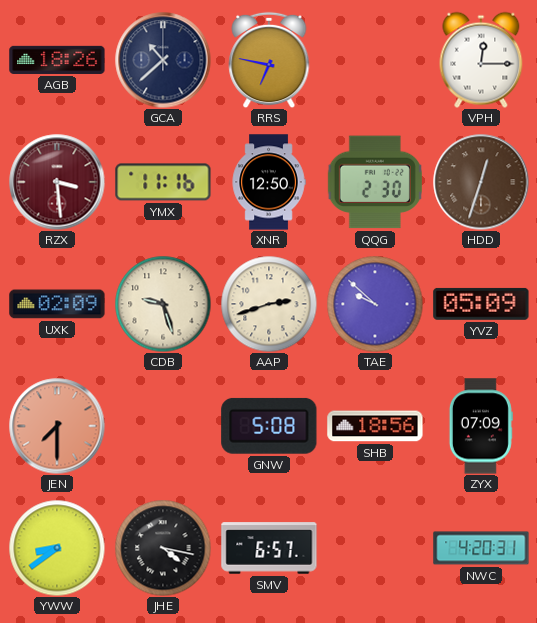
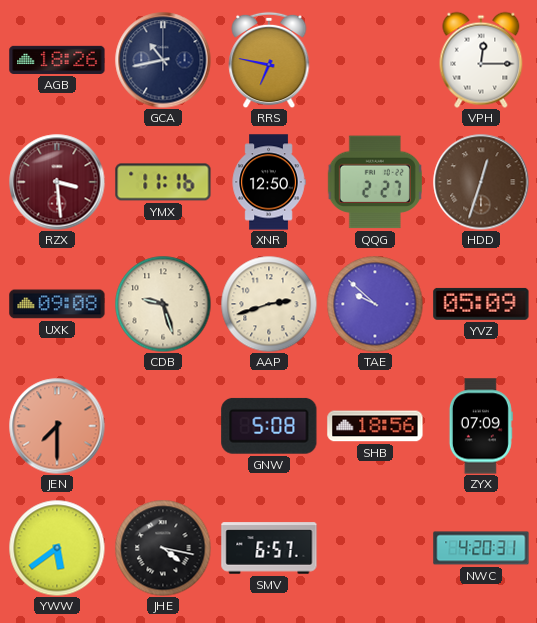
GCA: 10:38 -> 10:43 (163, 60)
QQG: 2:30 -> 2:27 (375, 182)
UXK: 02:09 -> 09:08 (57, 304)
YWW: 8:39 -> 5:39 (57, 548)
